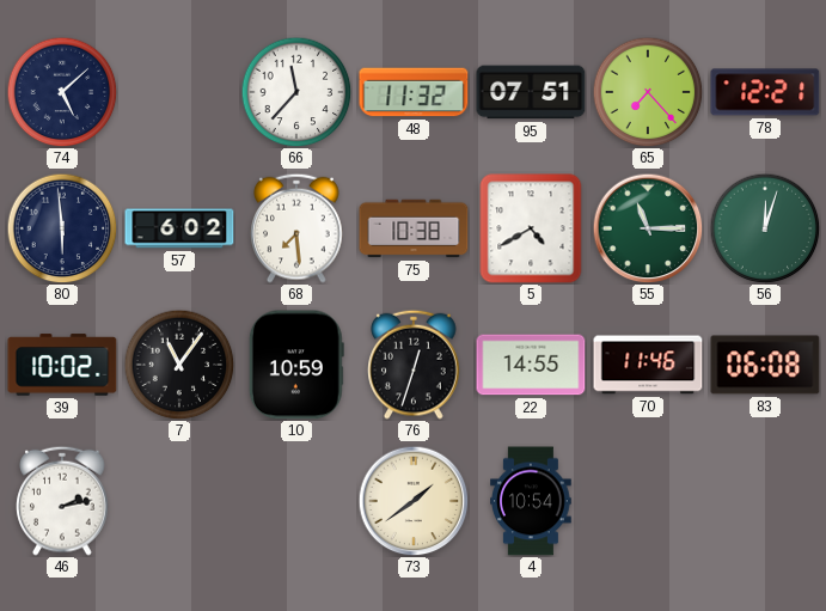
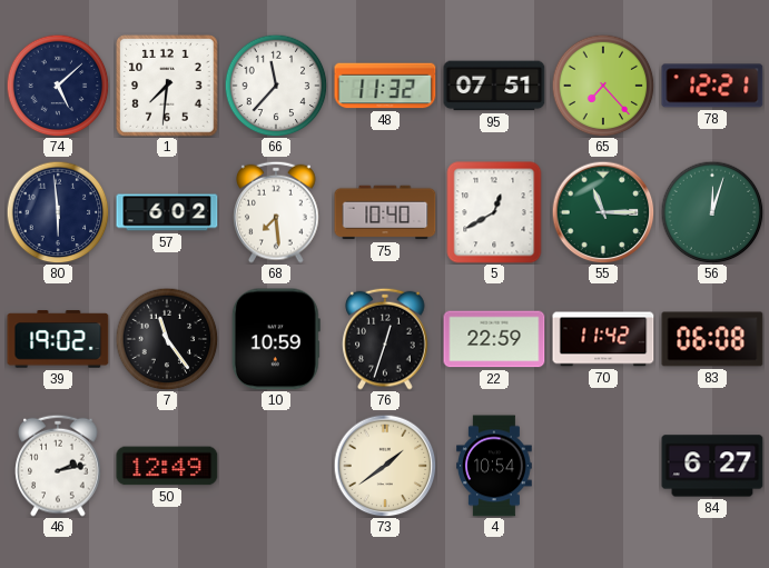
1: none -> 7:31 (167, 86)
75: 10:38 -> 10:40 (385, 212)
5: 4:40 -> 12:40 (494, 212)
39: 10:02 -> 19:02 (58, 339)
7: 11:06 -> 11:24 (167, 339)
22: 14:55 -> 22:59 (494, 339)
70: 11:46 -> 11:42 (603, 339)
50: none -> 12:49 (167, 466)
84: none -> 6:27 (712, 466)
